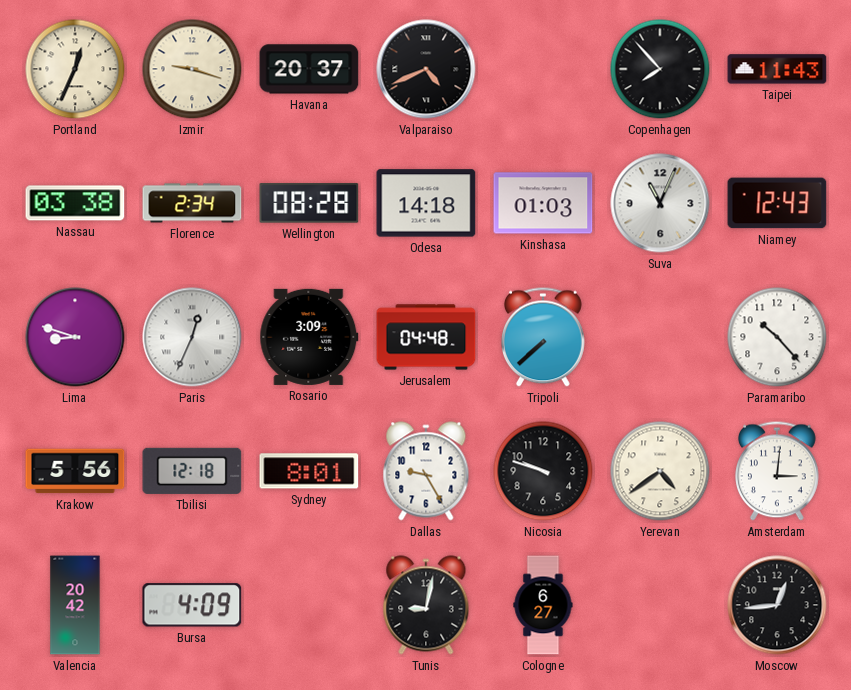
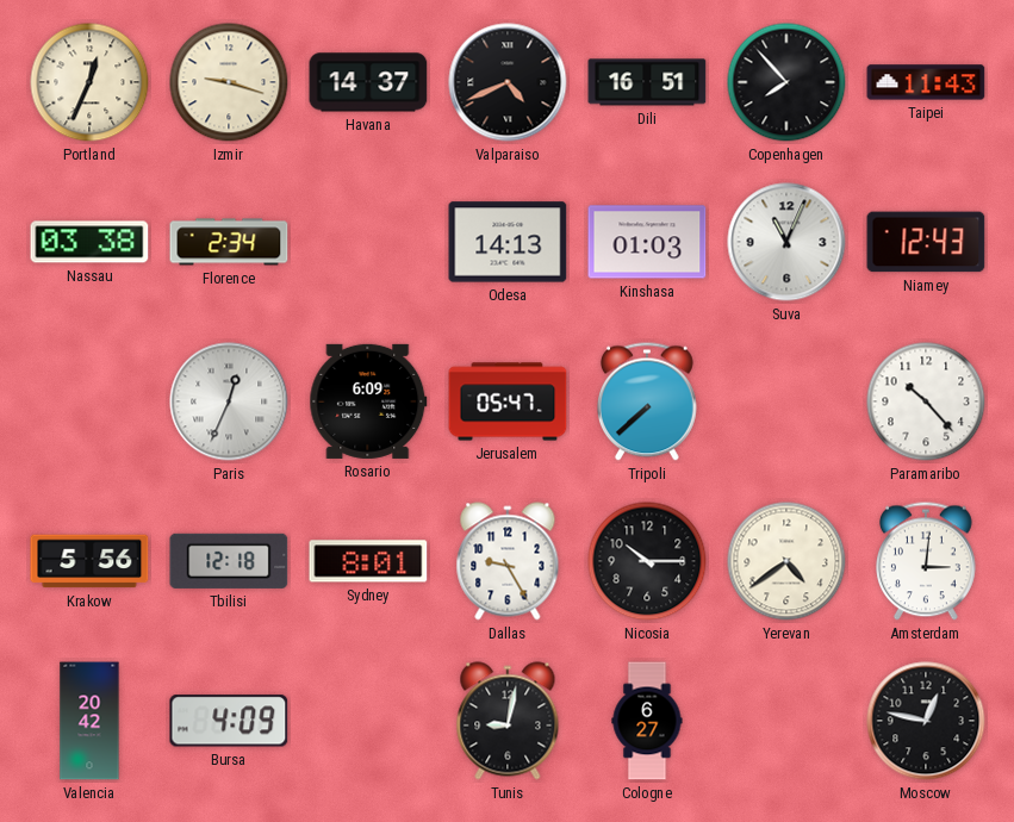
Havana: 20:37 -> 14:37 (368, 82)
Dili: none -> 16:51 (647, 82)
Wellington: 08:28 -> none (309, 203)
Odesa: 14:18 -> 14:13 (508, 242)
Lima: 8:48 -> none (75, 337)
Rosario: 3:09 -> 6:09 (368, 401)
Jerusalem: 04:48 -> 05:47 (508, 401)
Nicosia: 9:48 -> 10:15 (647, 561)
Moscow: 12:44 -> 12:47 (926, 721)
